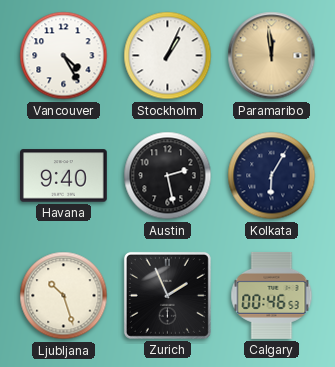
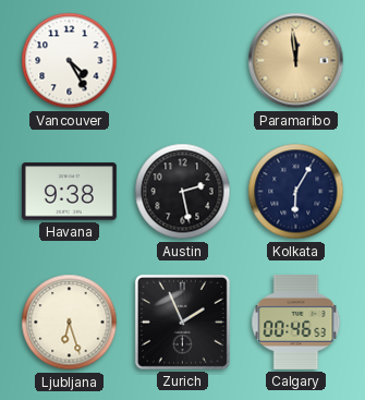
Stockholm: 1:04 -> none (168, 56)
Havana: 9:40 -> 9:38 (70, 192)
Ljubljana: 10:27 -> 6:27 (70, 323)
